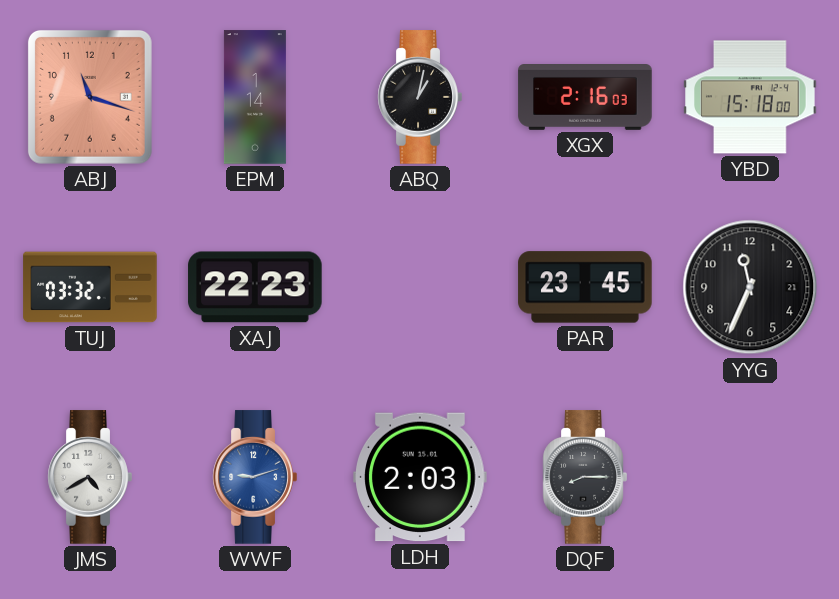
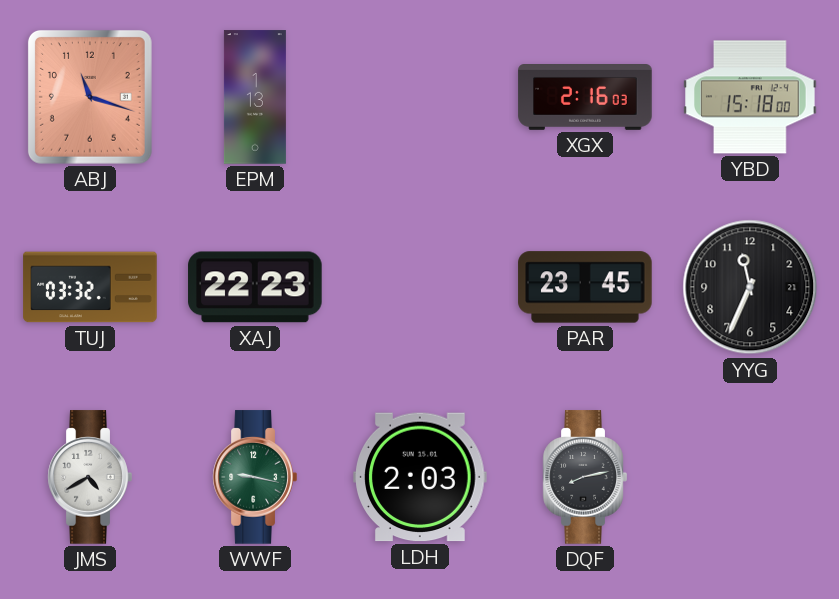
EPM: 1:14 -> 1:13 (255, 97)
ABQ: 1:02 -> none (420, 97)
WWF: 9:12 -> 9:17 (255, 477)
WWF dial: blue -> green (255, 477)
DQF: 8:15 -> 8:13 (585, 477)
